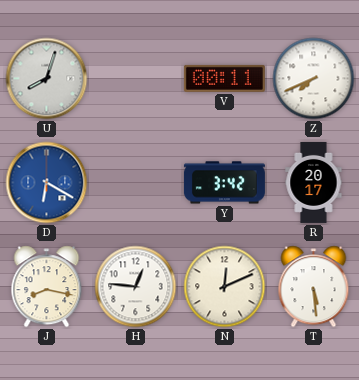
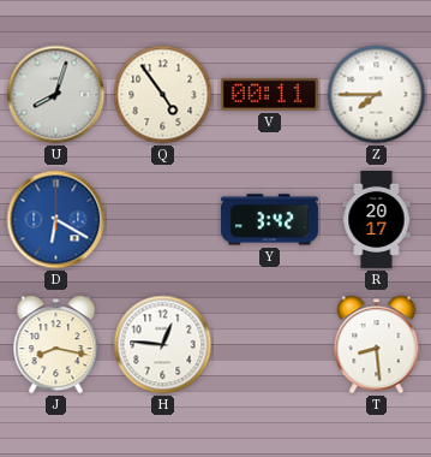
Q: none -> 4:54 (163, 95)
Z: 7:41 -> 7:45 (377, 95)
N: 12:11 -> none (225, 287)
T: 5:29 -> 8:29 (377, 345)
